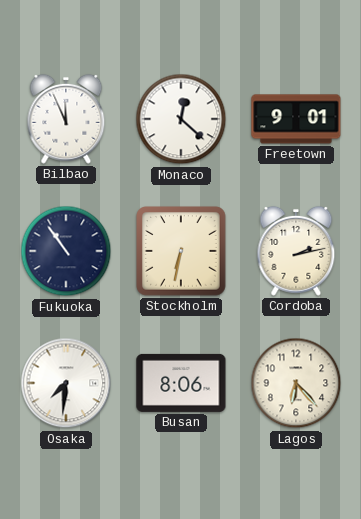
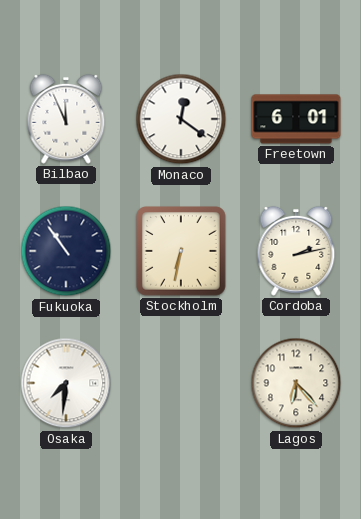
Monaco: 12:22 -> 12:21 (181, 119)
Freetown: 9:01 -> 6:01 (296, 119)
Busan: 8:06 -> none (181, 383)
